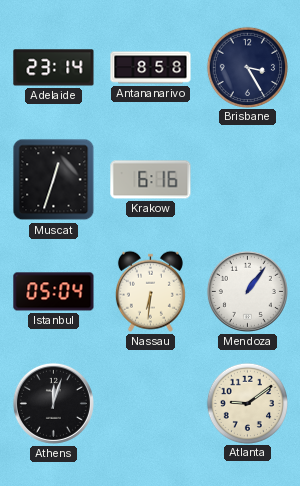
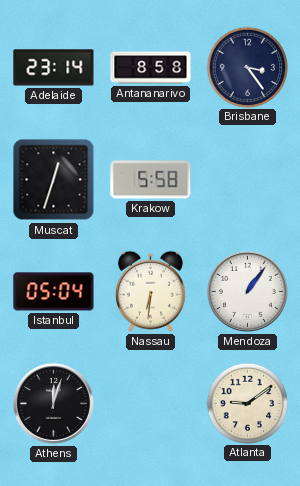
Brisbane: 3:25 -> 3:24 (247, 67)
Krakow: 6:16 -> 5:58 (151, 180)
